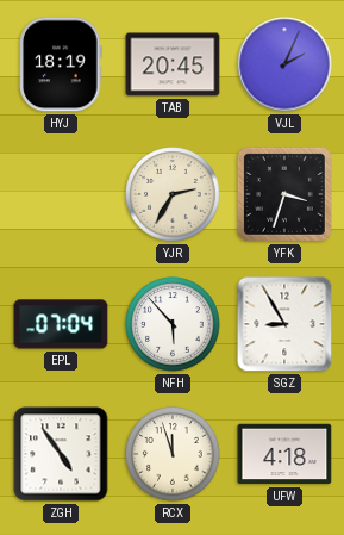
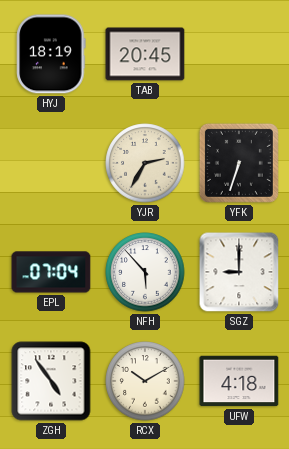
VJL: 2:04 -> none (284, 64)
YFK: 3:33 -> 6:33 (239, 163)
SGZ: 8:55 -> 9:00 (239, 272)
RCX: 11:57 -> 10:10 (145, 381)
